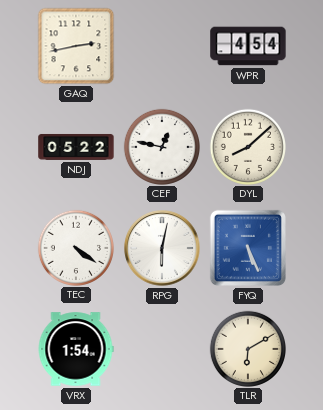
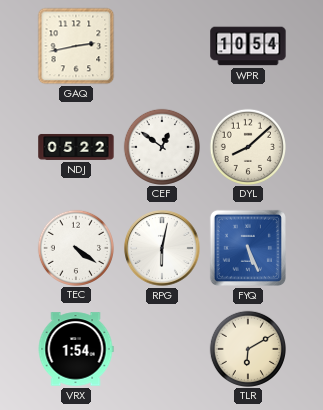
WPR: 4:54 -> 10:54 (248, 46)
CEF: 12:47 -> 12:51 (161, 146)
